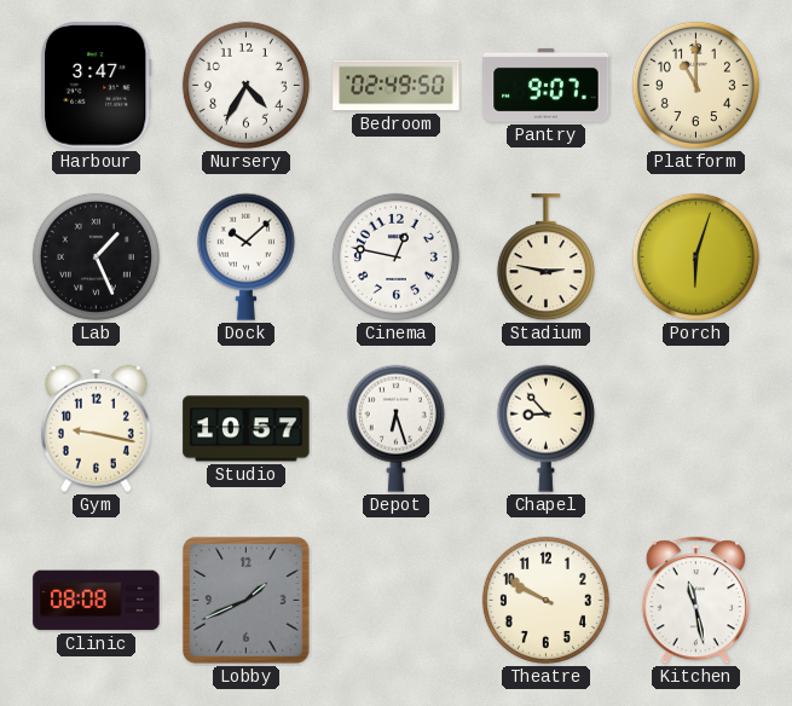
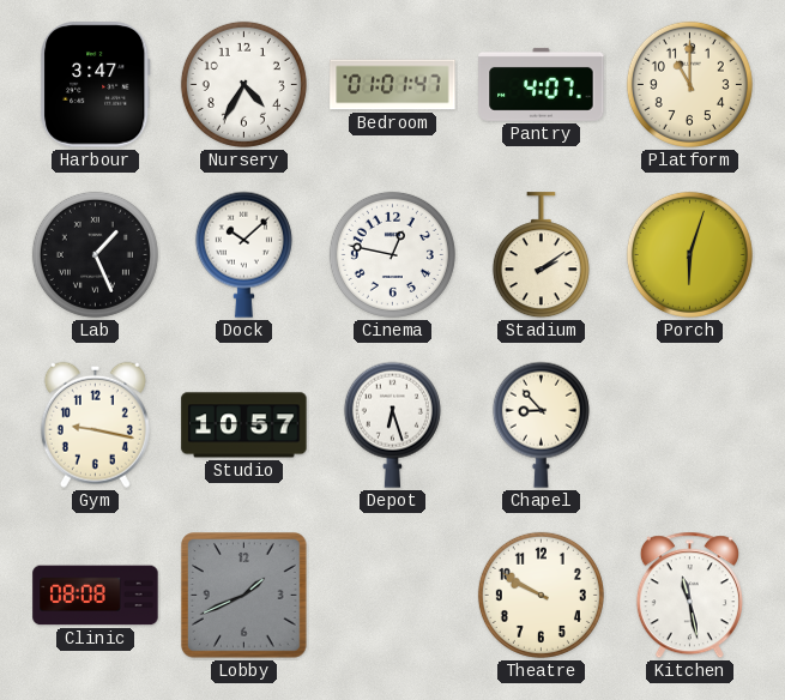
Bedroom: 02:49 -> 01:01 (393, 85)
Pantry: 9:07 -> 4:07 (542, 84)
Stadium: 2:47 -> 2:09 (541, 255)
